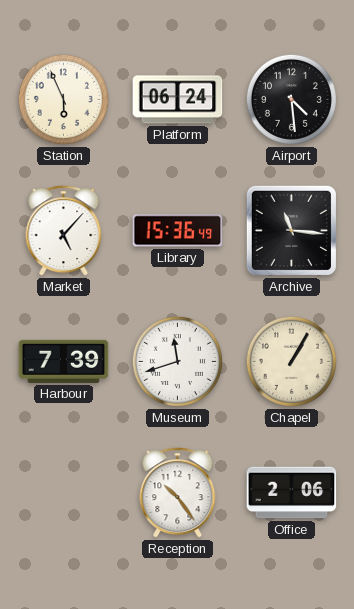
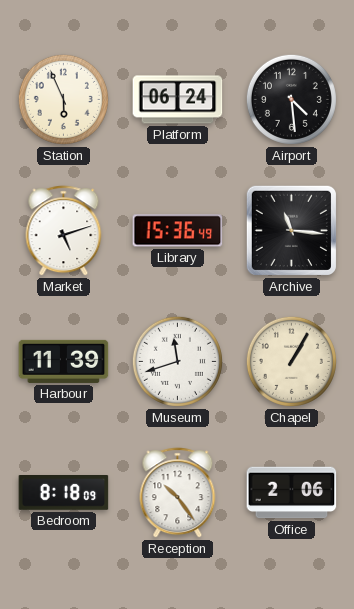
Market: 5:07 -> 5:12 (64, 231)
Harbour: 7:39 -> 11:39 (64, 361)
Bedroom: none -> 8:18 (64, 493)
